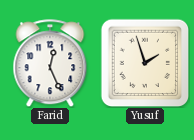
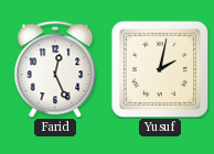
Yusuf: 1:57 -> 2:02 (160, 69)
